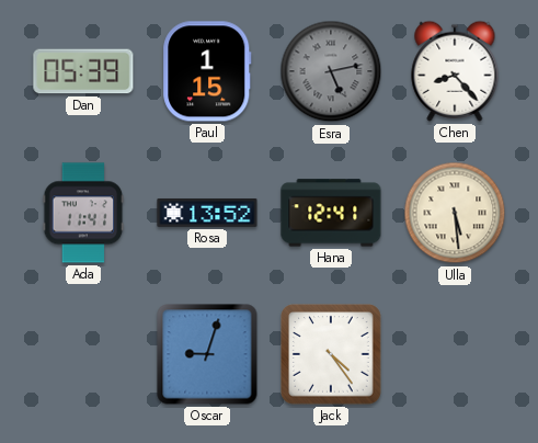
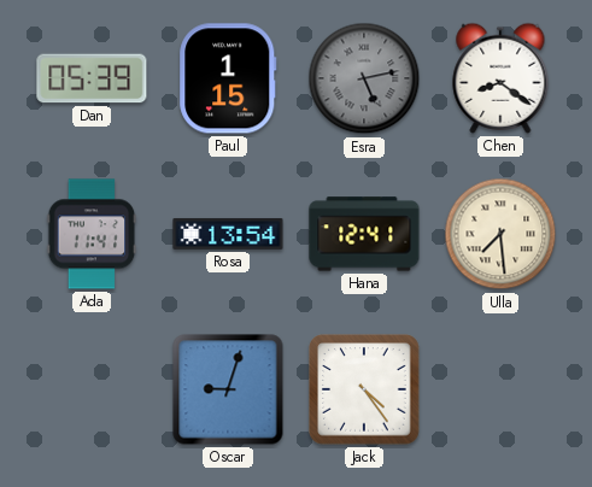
Chen: 8:23 -> 8:21 (500, 78)
Rosa: 13:52 -> 13:54 (228, 234)
Ulla: 5:29 -> 7:29 (500, 234)
